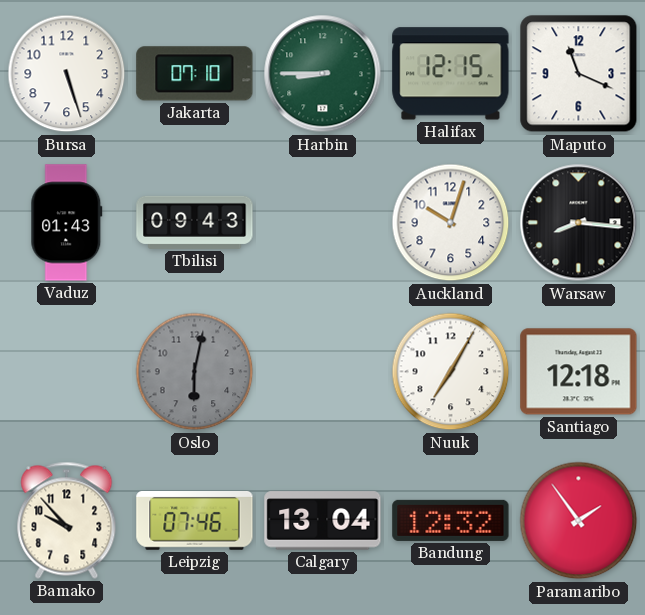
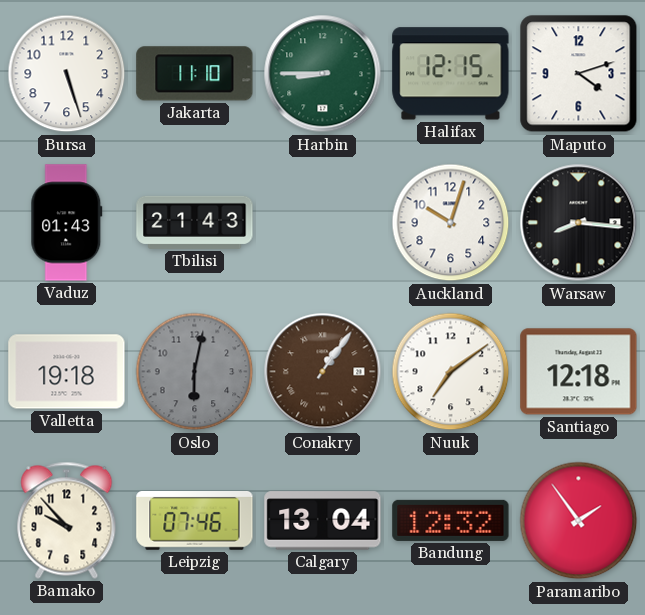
Jakarta: 07:10 -> 11:10 (195, 74)
Maputo: 11:19 -> 4:12 (579, 74)
Tbilisi: 09:43 -> 21:43 (195, 222)
Valletta: none -> 19:18 (67, 372)
Conakry: none -> 1:06 (323, 372)
Nuuk: 7:05 -> 7:09 (451, 372)
